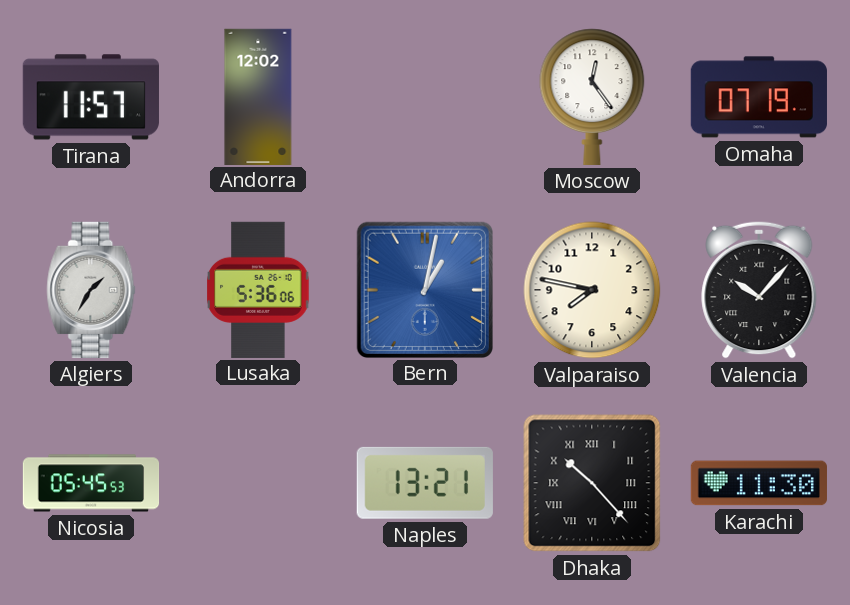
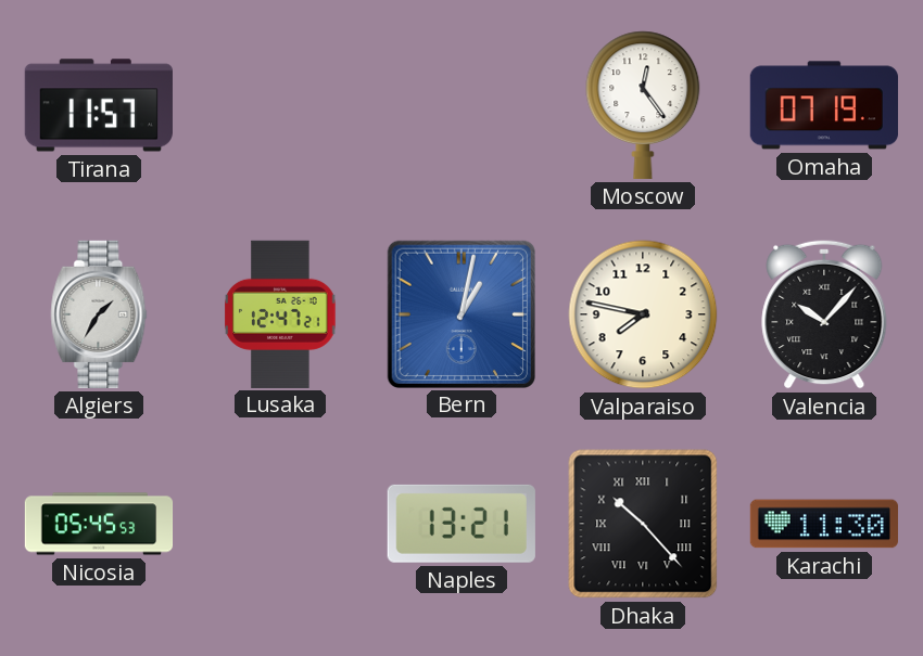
Andorra: 12:02 -> none (258, 96)
Lusaka: 5:36 -> 12:47 (280, 313)
